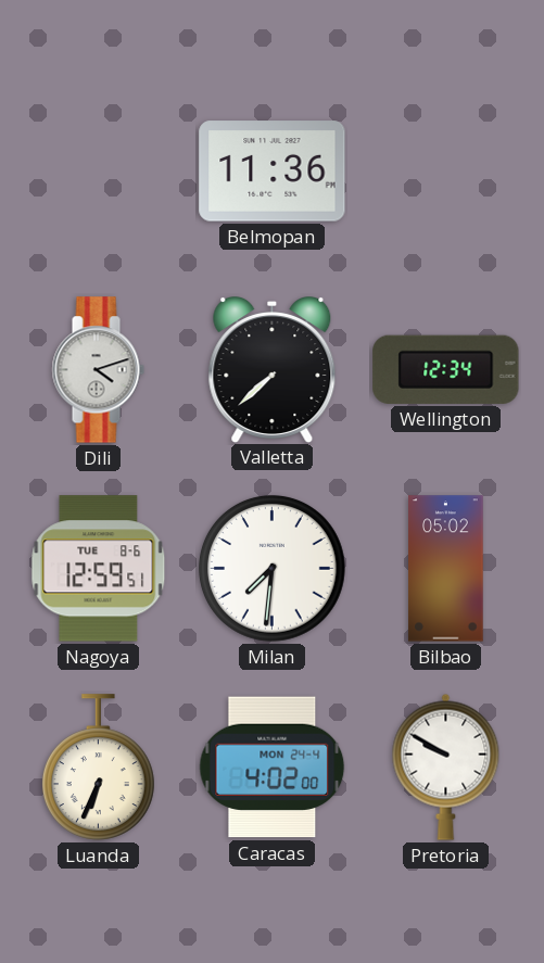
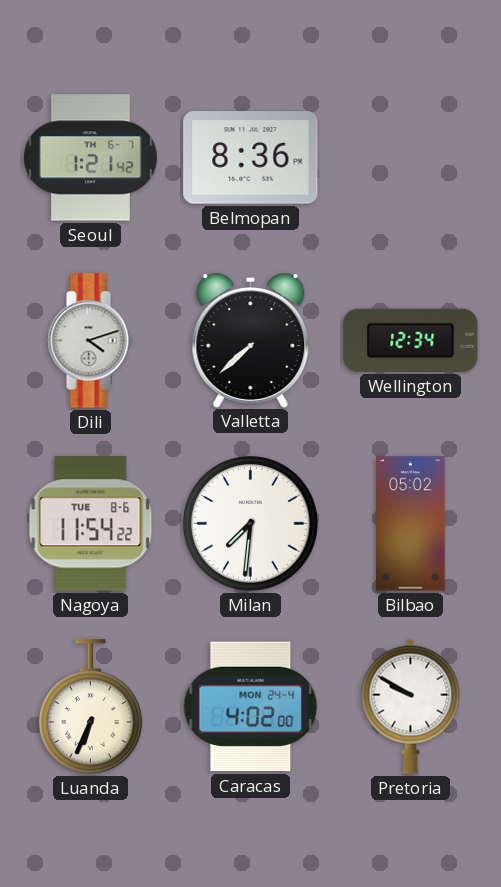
Seoul: none -> 1:21 (90, 158)
Belmopan: 11:36 -> 8:36 (251, 158)
Nagoya: 12:59 -> 11:54 (91, 524)
